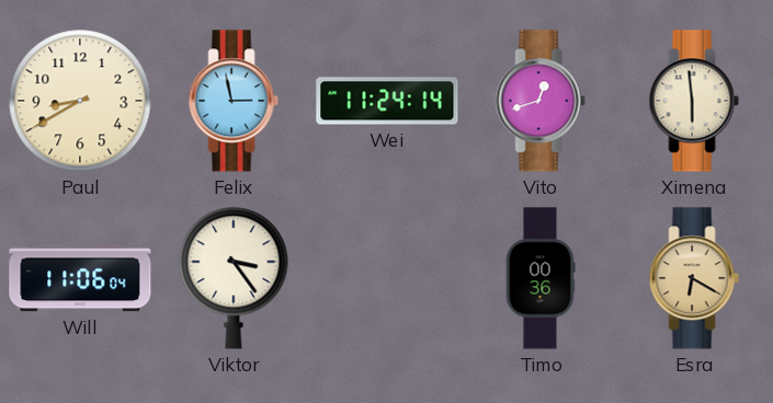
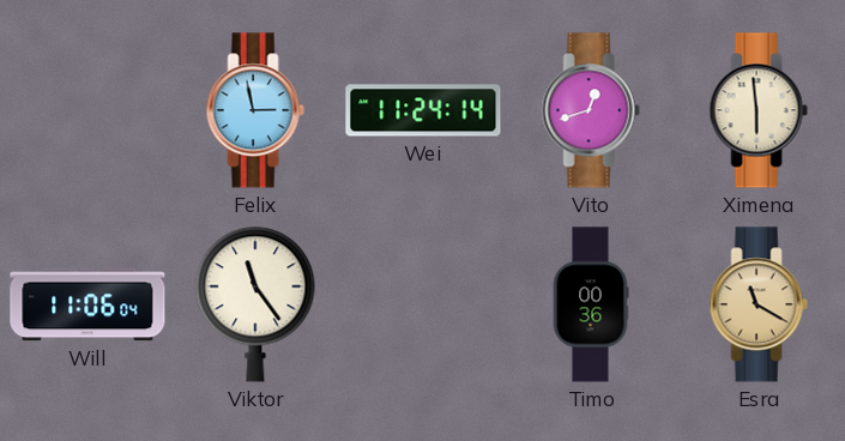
Paul: 8:40 -> none (80, 101)
Viktor: 3:24 -> 11:24 (255, 304)
Esra: 6:20 -> 11:20 (759, 304)
